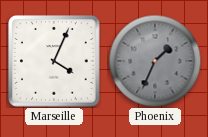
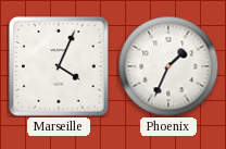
Phoenix dial: grey -> white (168, 66)
